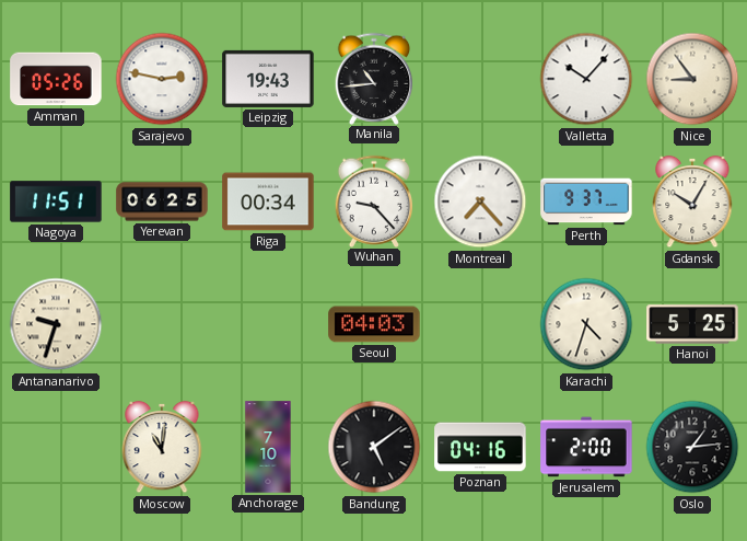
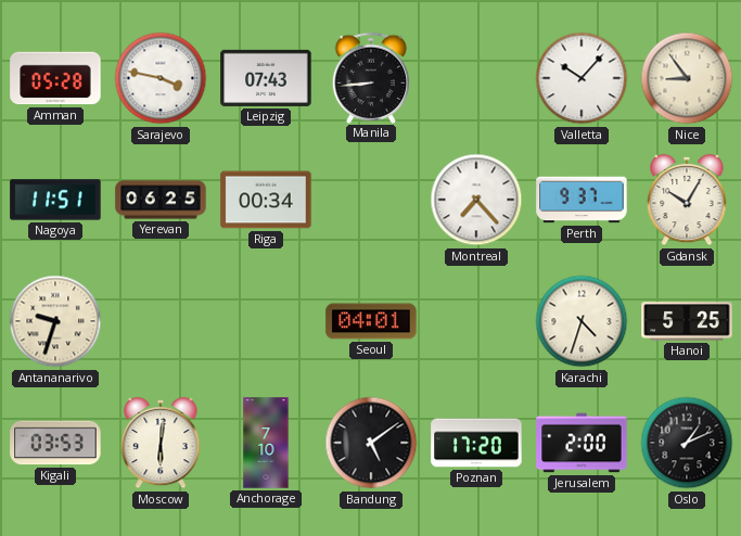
Amman: 05:26 -> 05:28 (55, 78)
Sarajevo: 2:47 -> 3:47 (161, 78)
Leipzig: 19:43 -> 07:43 (266, 78)
Manila: 10:44 -> 8:44 (371, 77)
Wuhan: 9:23 -> none (374, 200)
Seoul: 04:03 -> 04:01 (371, 321)
Kigali: none -> 03:53 (55, 443)
Moscow: 11:01 -> 6:01 (161, 443)
Poznan: 04:16 -> 17:20 (476, 443)
Oslo: 1:14 -> 1:11 (687, 443)
